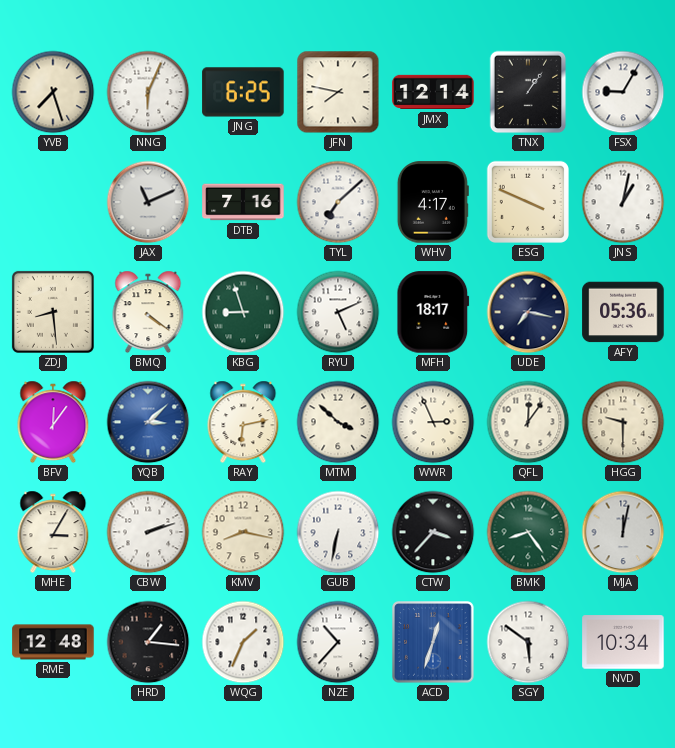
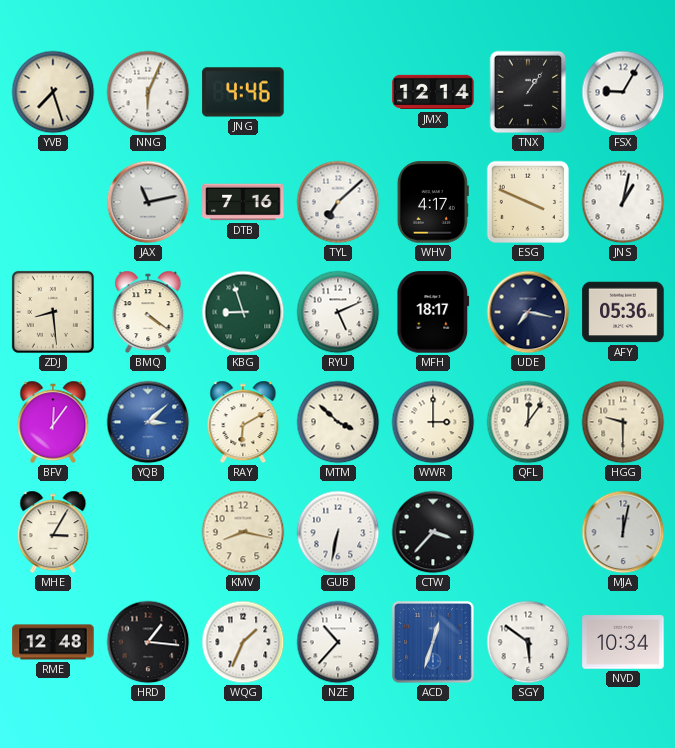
JNG: 6:25 -> 4:46 (243, 92)
JFN: 7:47 -> none (338, 92)
JAX: 11:11 -> 11:13 (148, 202)
RAY: 6:13 -> 6:10 (243, 422)
WWR: 2:56 -> 3:00 (433, 422)
CBW: 2:12 -> none (148, 532)
BMK: 8:24 -> none (528, 532)
